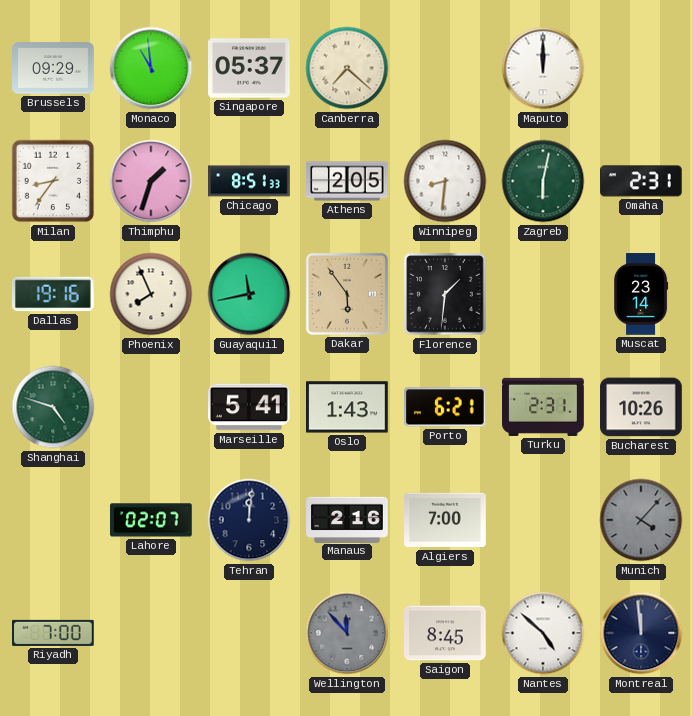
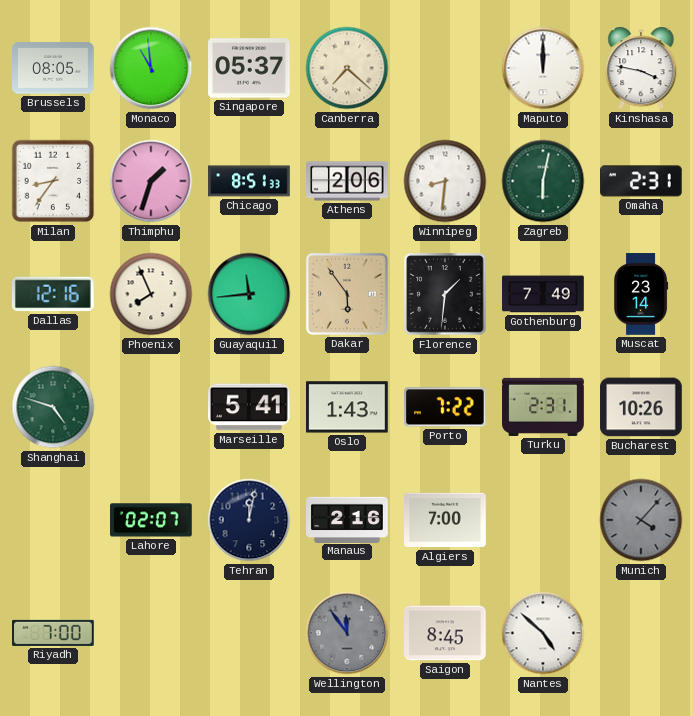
Brussels: 09:29 -> 08:05 (53, 68)
Kinshasa: none -> 3:47 (641, 68)
Athens: 2:05 -> 2:06 (347, 181)
Dallas: 19:16 -> 12:16 (53, 294)
Guayaquil: 11:43 -> 11:44 (249, 294)
Gothenburg: none -> 7:49 (543, 294)
Porto: 6:21 -> 7:22 (446, 407)
Tehran: 12:01 -> 12:02 (249, 520)
Wellington: 11:53 -> 11:54 (347, 633)
Montreal: 11:59 -> none (641, 633)
